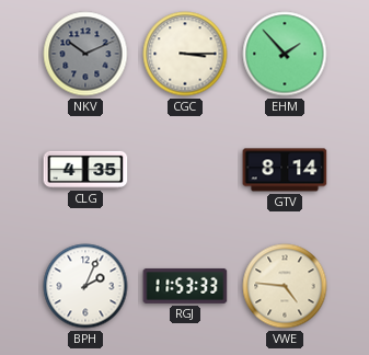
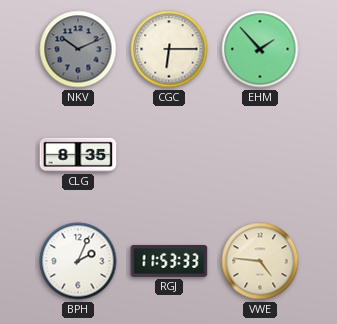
CGC: 3:15 -> 6:15 (169, 49)
CLG: 4:35 -> 8:35 (78, 155)
GTV: 8:14 -> none (285, 170)
